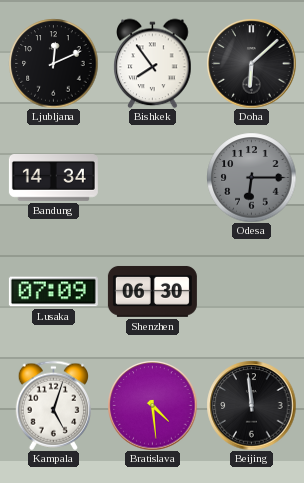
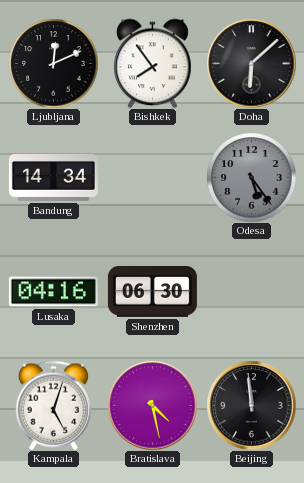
Odesa: 6:15 -> 5:24 (251, 177)
Lusaka: 07:09 -> 04:16 (53, 292)
Bratislava: 4:29 -> 4:28 (152, 405)
